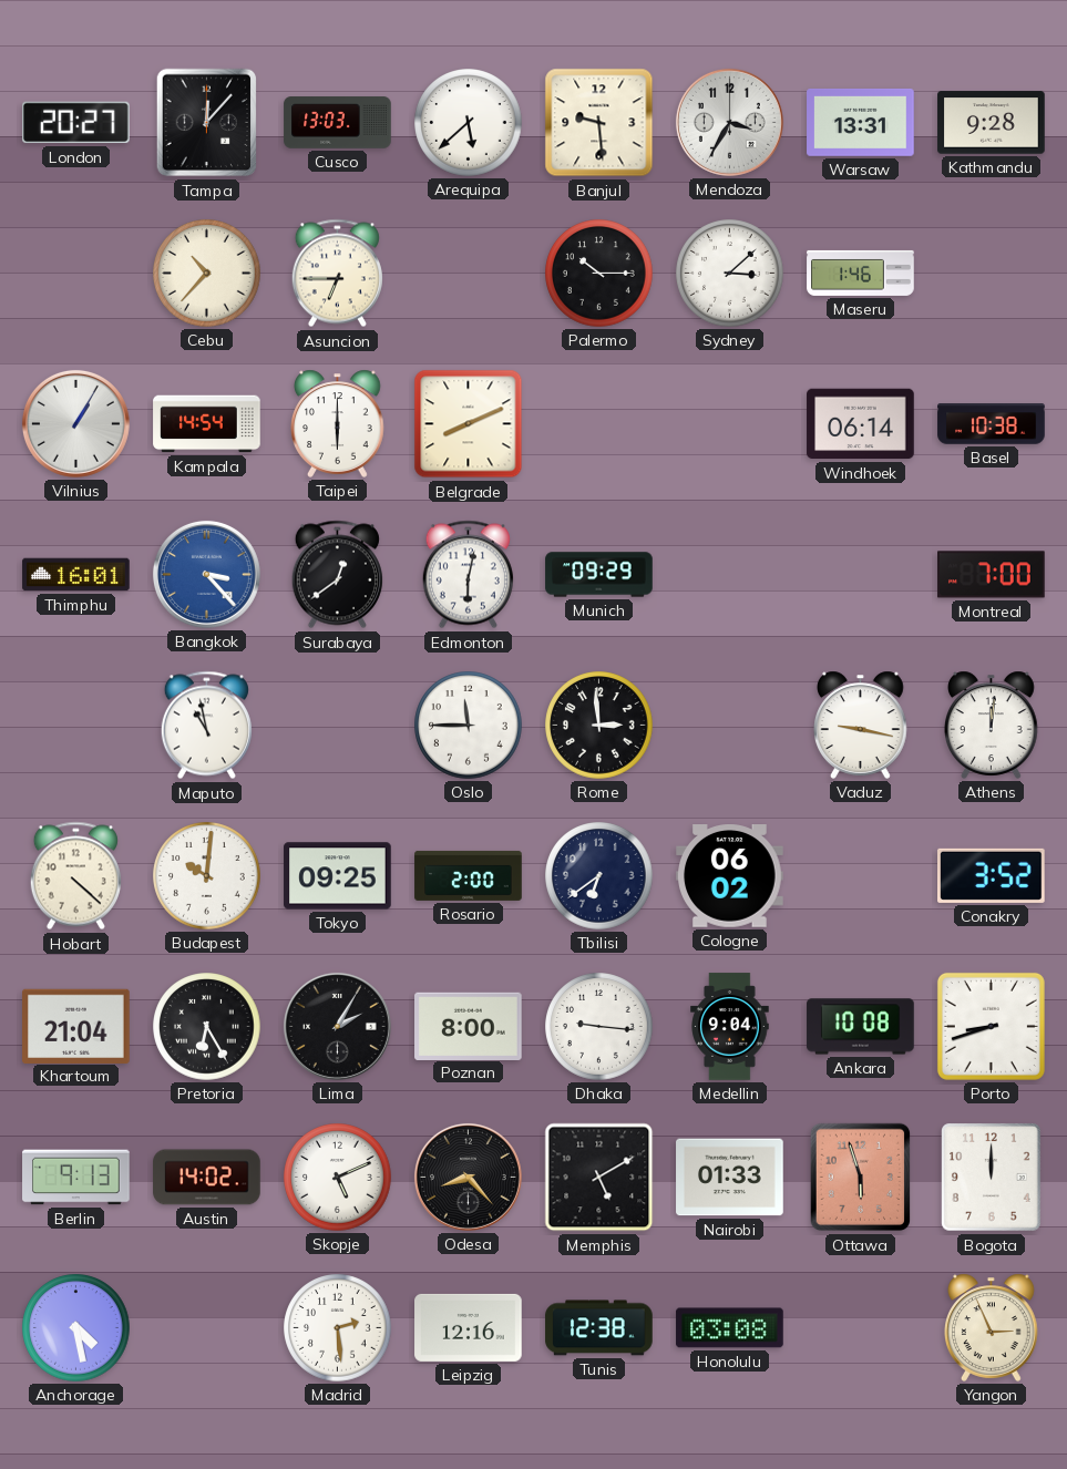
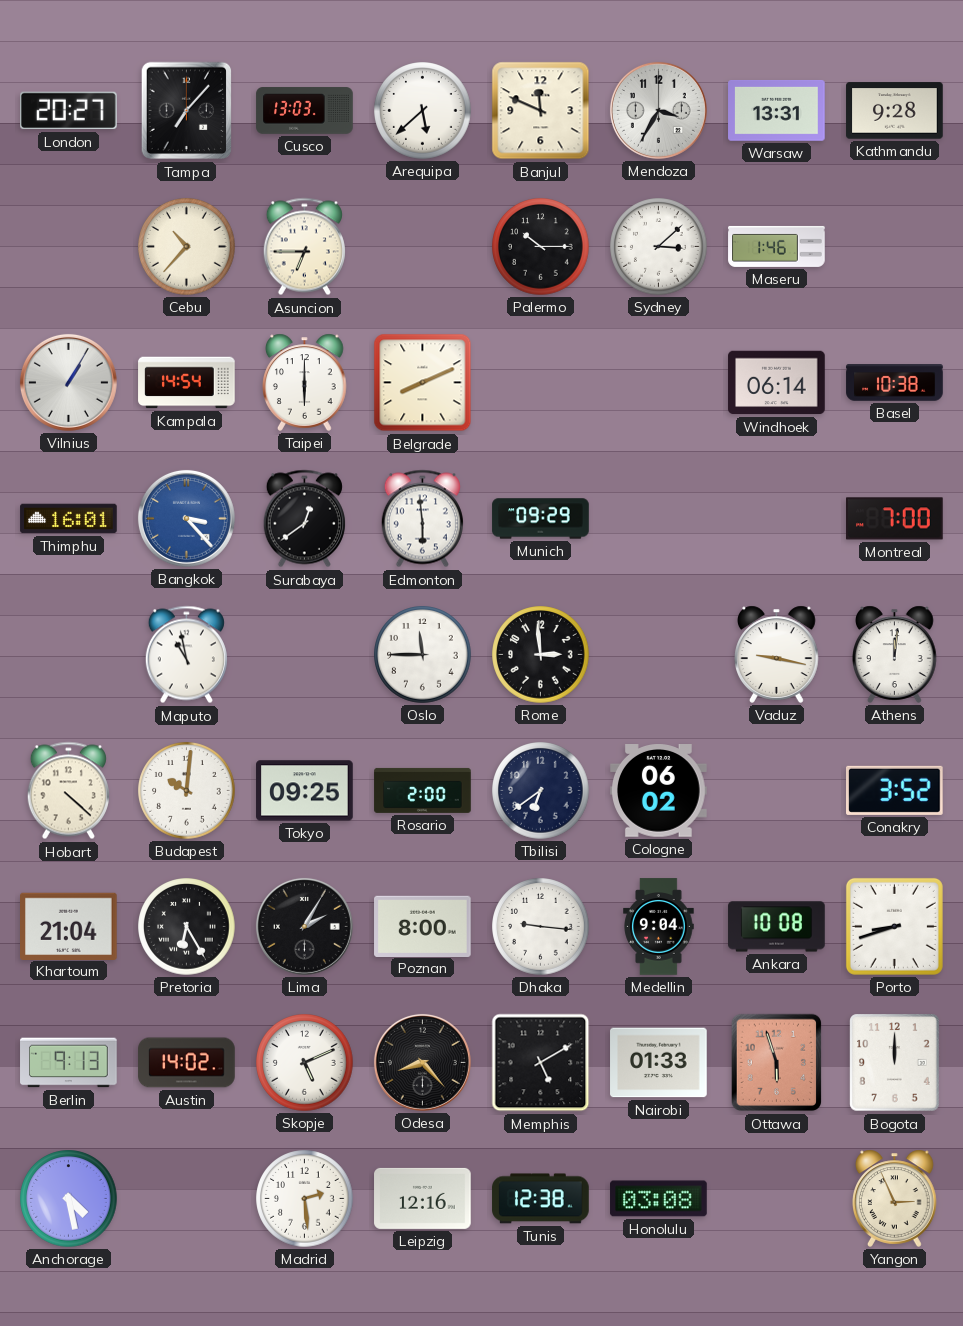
Tampa: 12:07 -> 7:07 (187, 111)
Banjul: 9:29 -> 11:49 (541, 111)
Edmonton: 6:02 -> 5:59 (422, 519)
